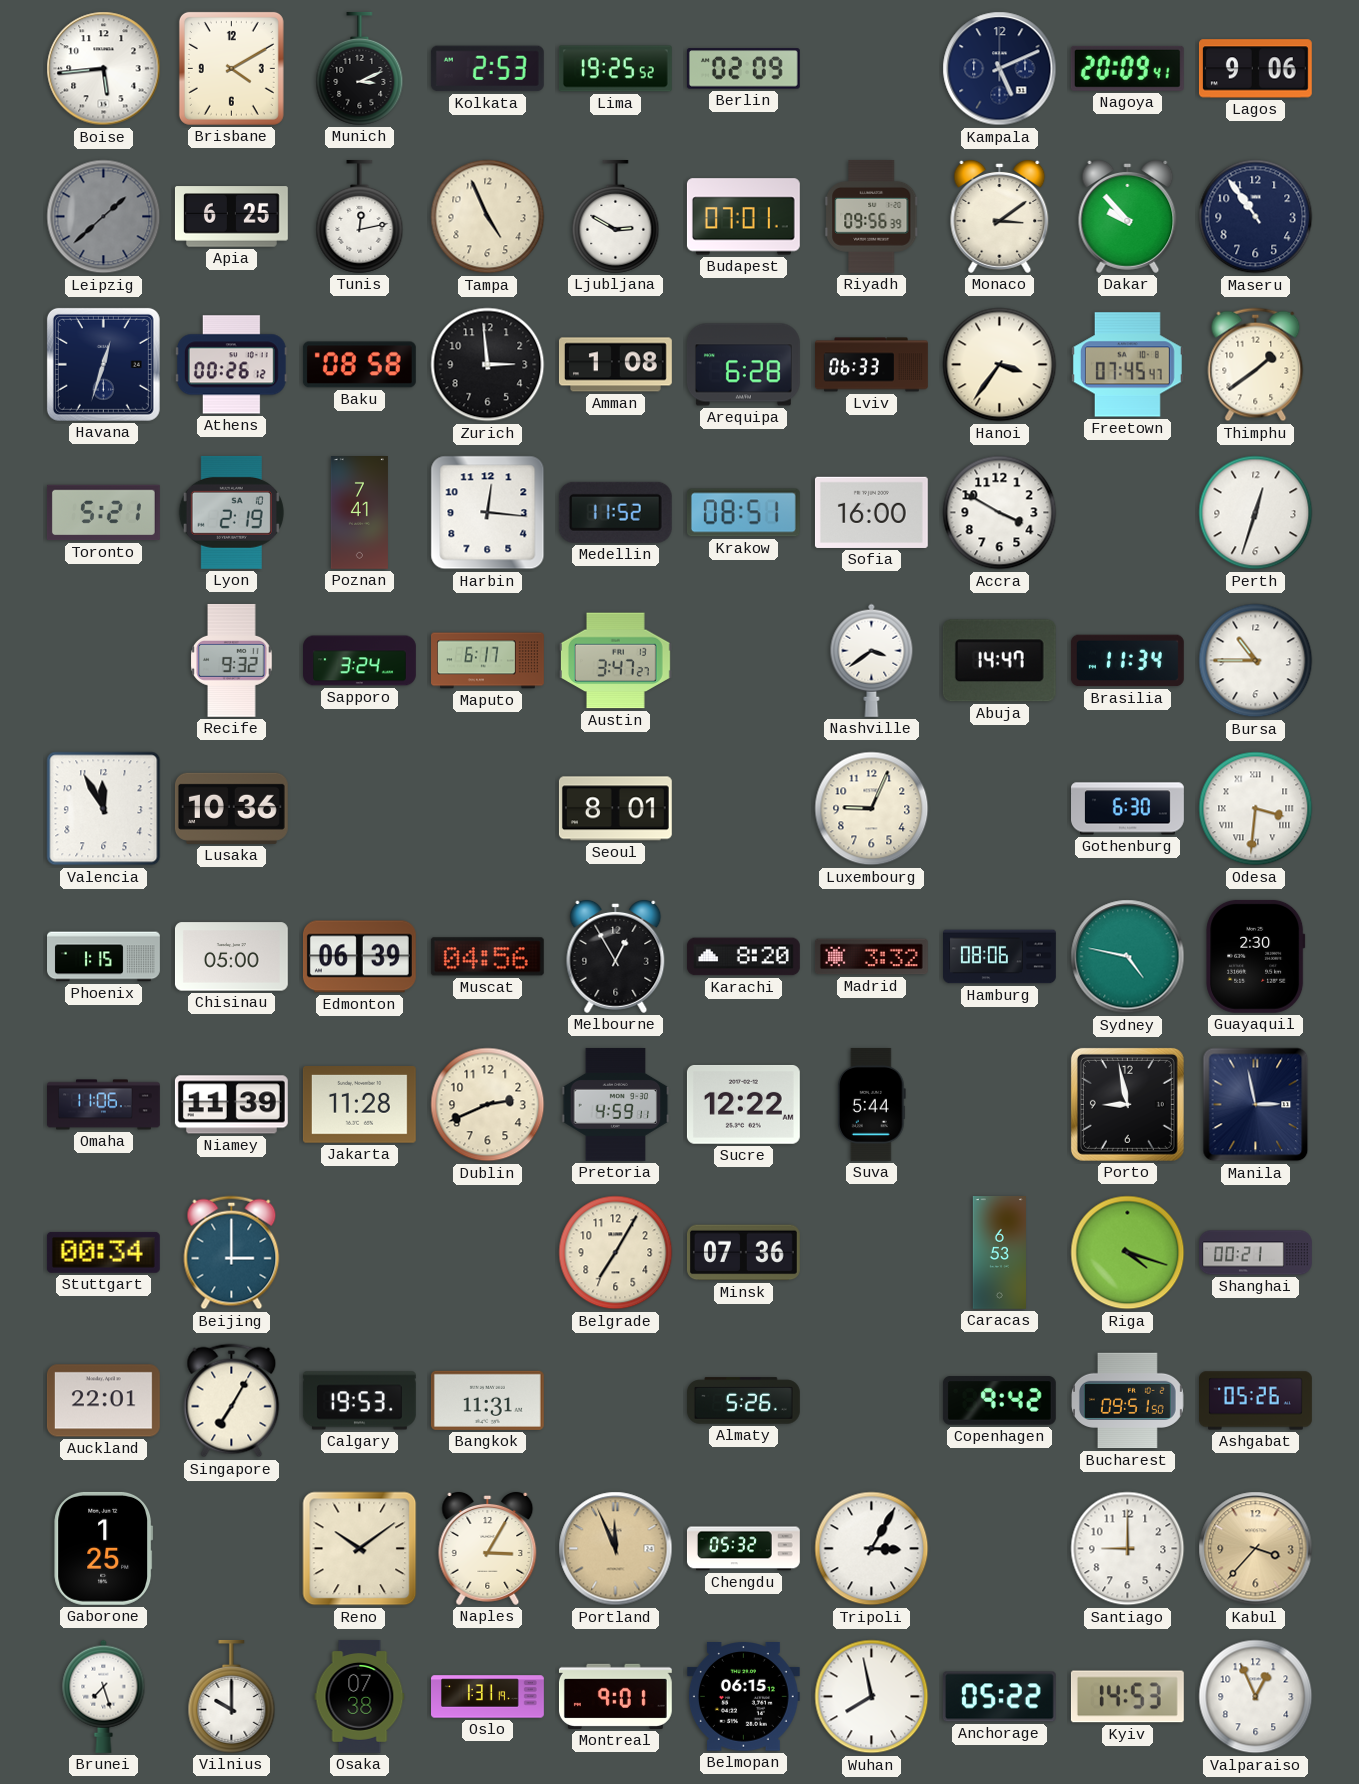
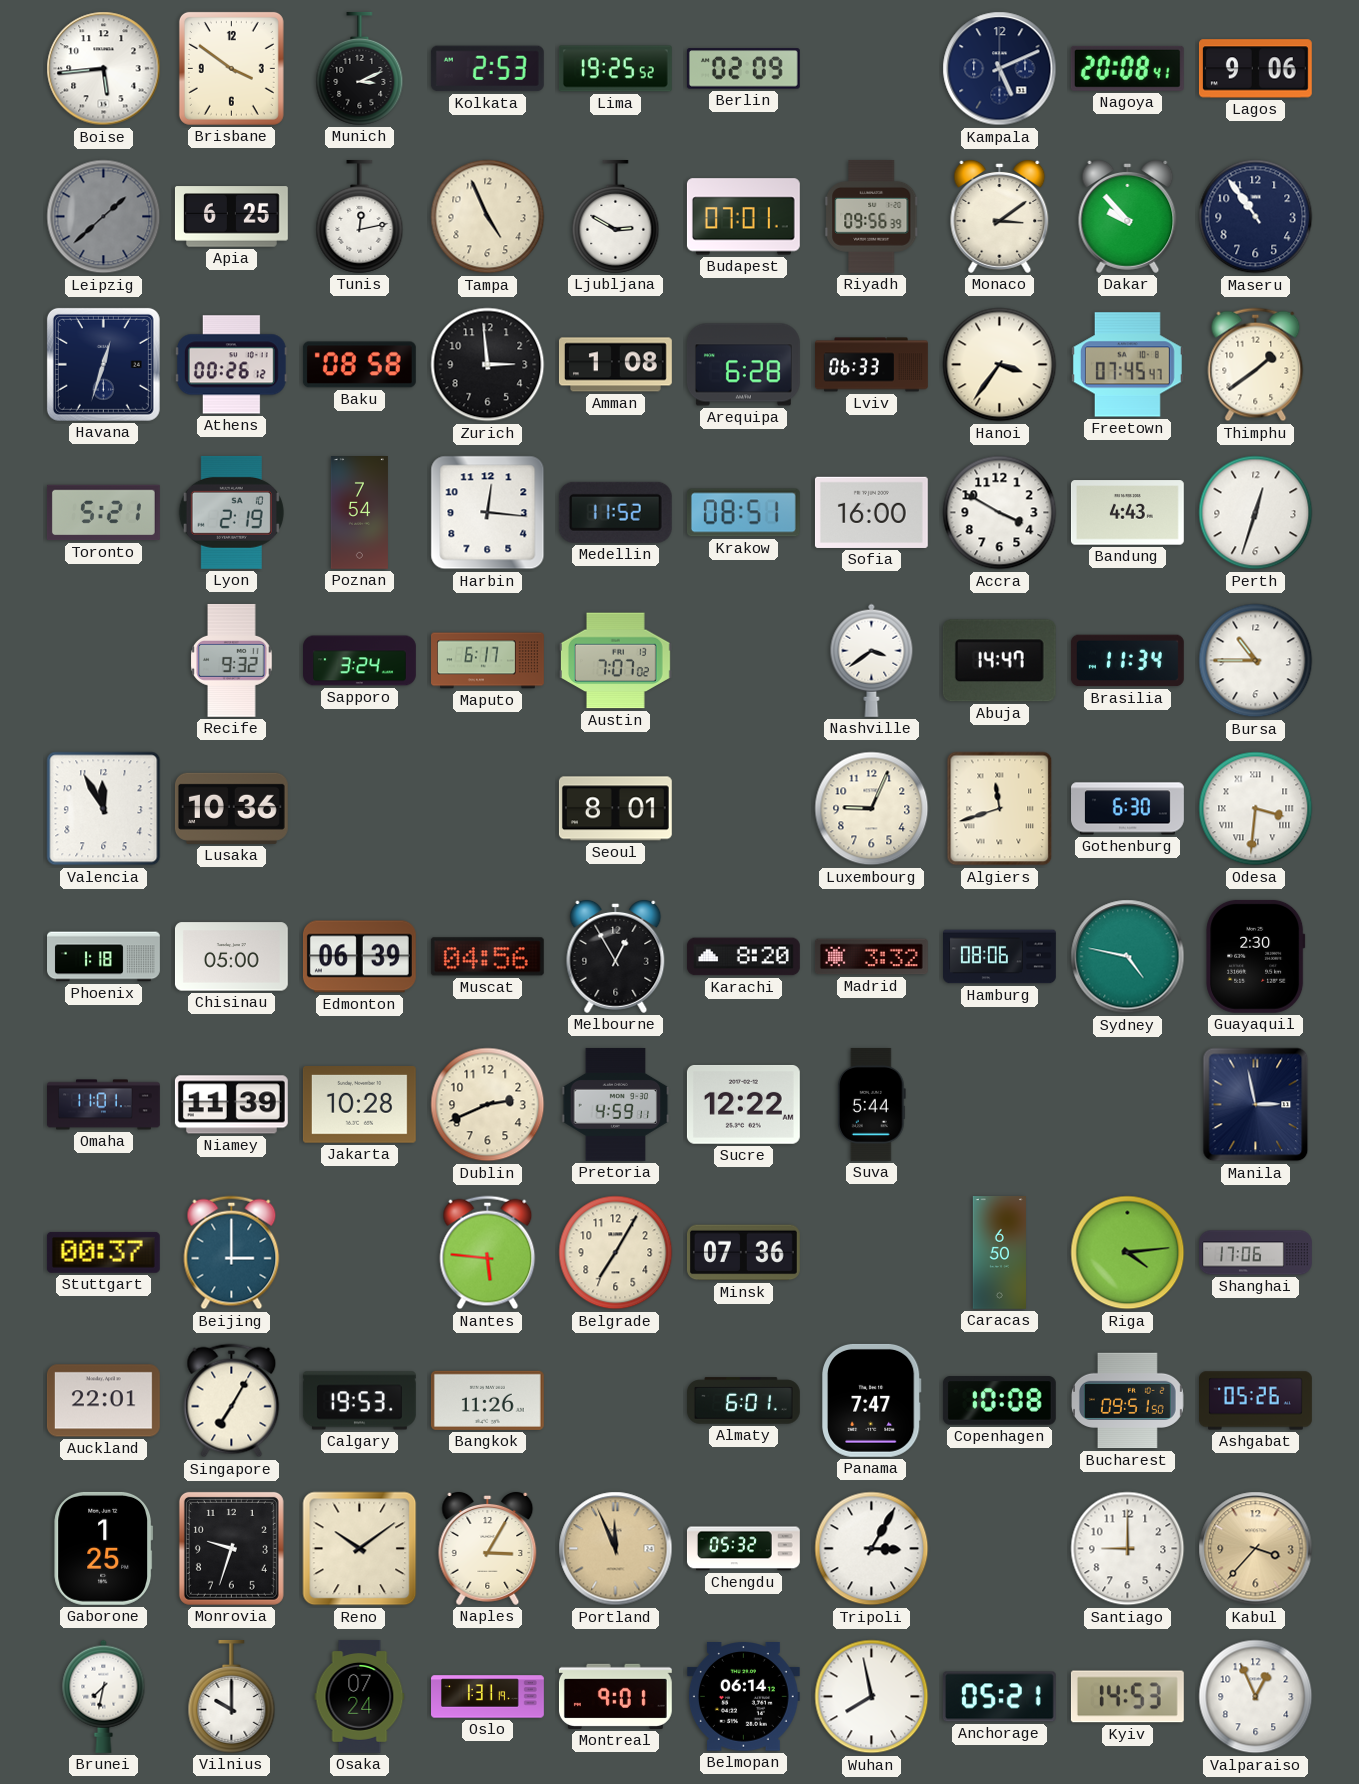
Brisbane: 4:10 -> 3:51 (231, 68)
Nagoya: 20:09 -> 20:08 (1127, 68)
Poznan: 7:41 -> 7:54 (359, 513)
Bandung: none -> 4:43 (1127, 513)
Austin: 3:47 -> 7:07 (615, 661)
Algiers: none -> 11:42 (1000, 809)
Phoenix: 1:15 -> 1:18 (104, 957)
Omaha: 11:06 -> 11:01 (104, 1105)
Jakarta: 11:28 -> 10:28 (359, 1105)
Porto: 8:58 -> none (1127, 1104)
Stuttgart: 00:34 -> 00:37 (103, 1252)
Nantes: none -> 5:46 (488, 1253)
Caracas: 6:53 -> 6:50 (999, 1253)
Riga: 4:18 -> 4:14 (1128, 1253)
Shanghai: 00:21 -> 17:06 (1256, 1253)
Bangkok: 11:31 -> 11:26 (487, 1400)
Almaty: 5:26 -> 6:01 (744, 1401)
Panama: none -> 7:47 (872, 1400)
Copenhagen: 9:42 -> 10:08 (999, 1401)
Monrovia: none -> 9:33 (231, 1548)
Brunei: 7:27 -> 7:32 (104, 1696)
Osaka: 07:38 -> 07:24 (360, 1696)
Belmopan: 06:15 -> 06:14 (743, 1697)
Anchorage: 05:22 -> 05:21 (999, 1697)
